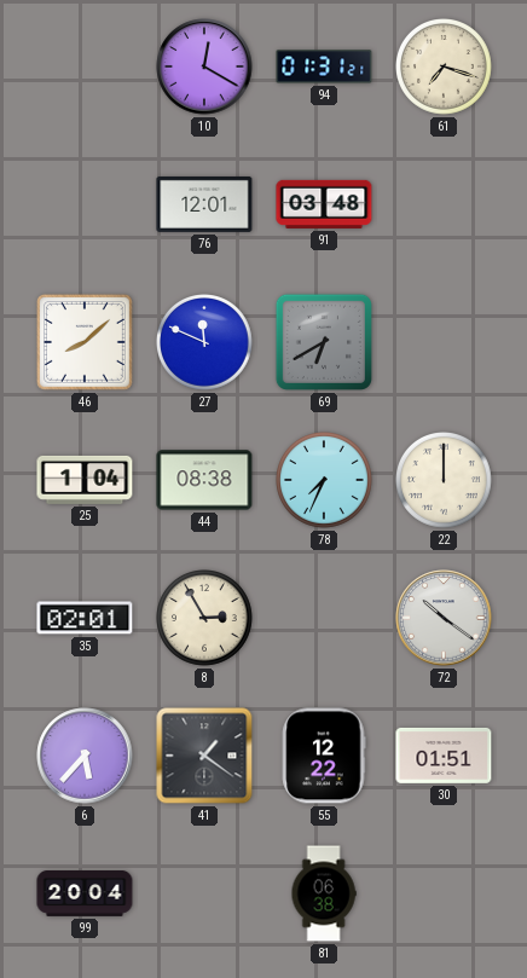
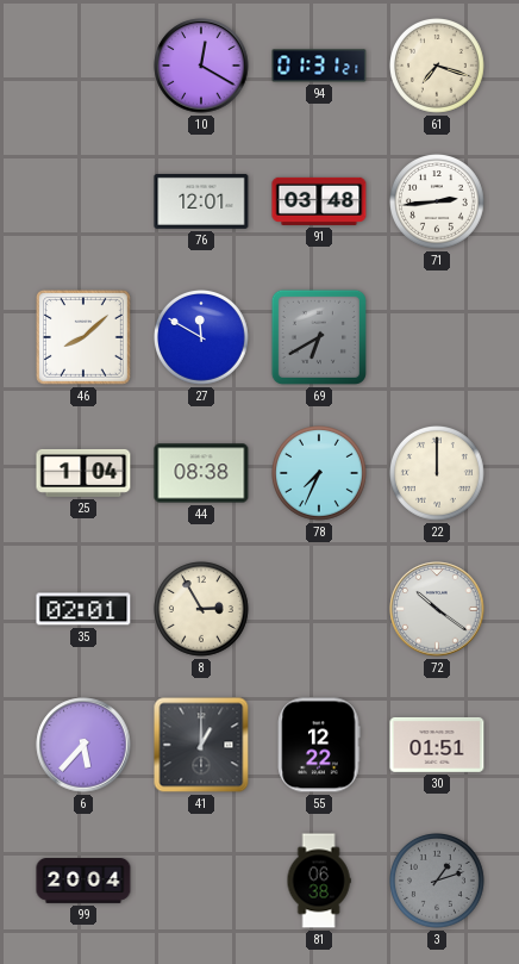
71: none -> 2:44 (438, 203)
27: 11:49 -> 11:50 (202, 338)
41: 1:21 -> 1:00 (201, 745)
3: none -> 1:12 (438, 882)
